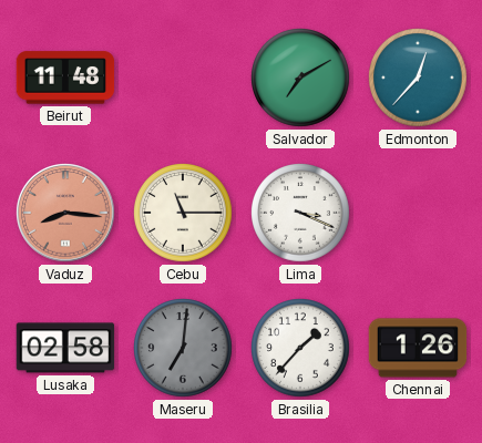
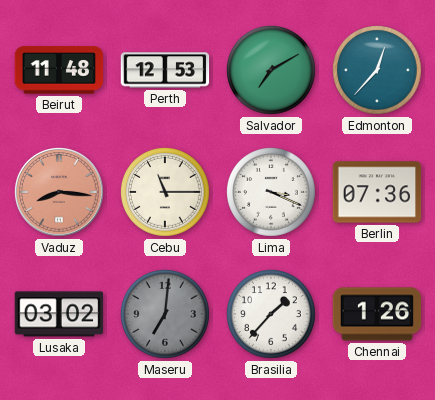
Perth: none -> 12:53 (165, 70)
Berlin: none -> 07:36 (377, 192)
Lusaka: 02:58 -> 03:02 (59, 314)
